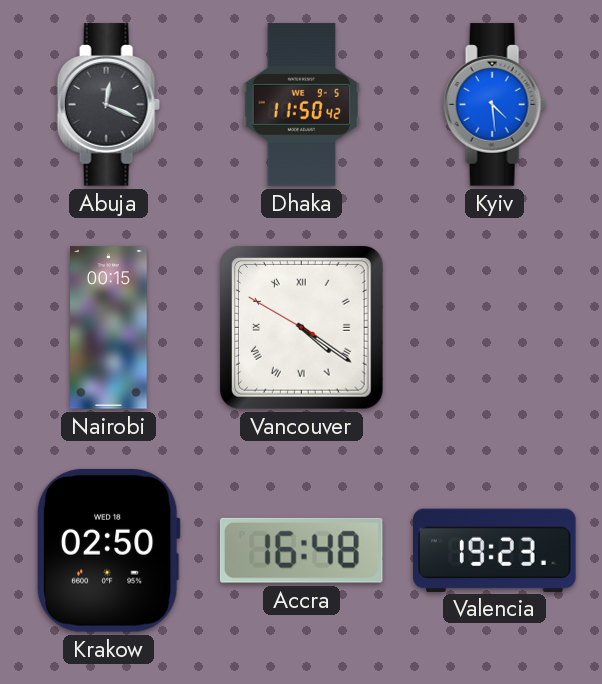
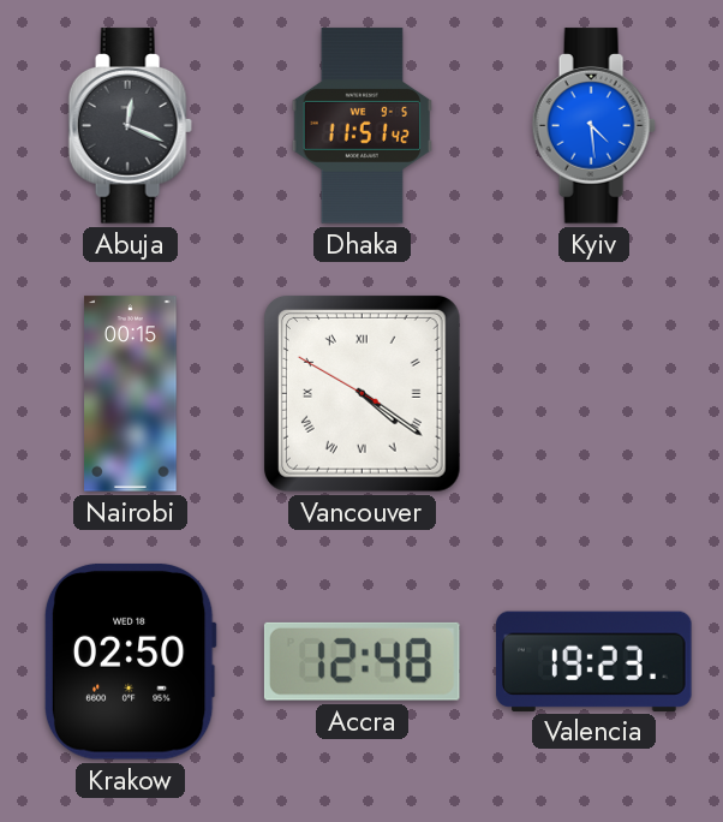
Dhaka: 11:50 -> 11:51 (363, 126)
Accra: 16:48 -> 12:48 (361, 661)
